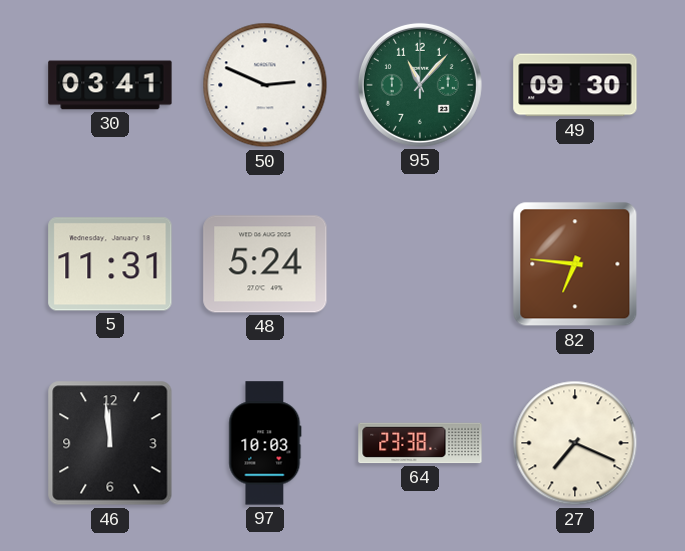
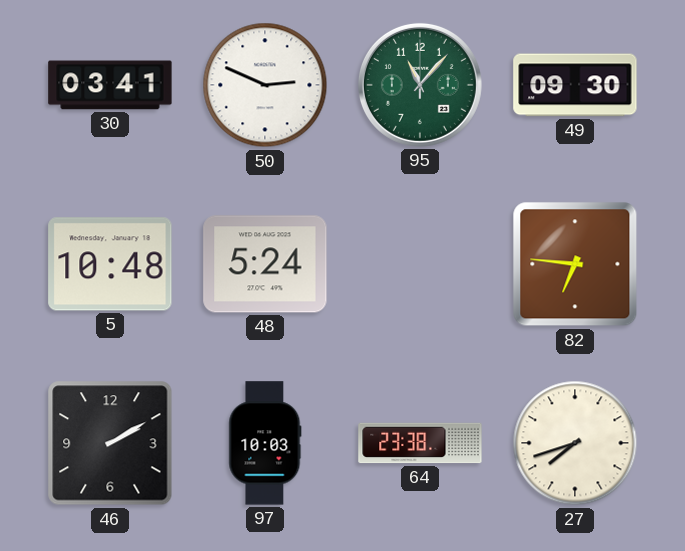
5: 11:31 -> 10:48 (110, 264)
46: 11:59 -> 2:10 (110, 443)
27: 7:19 -> 7:42 (575, 443)
